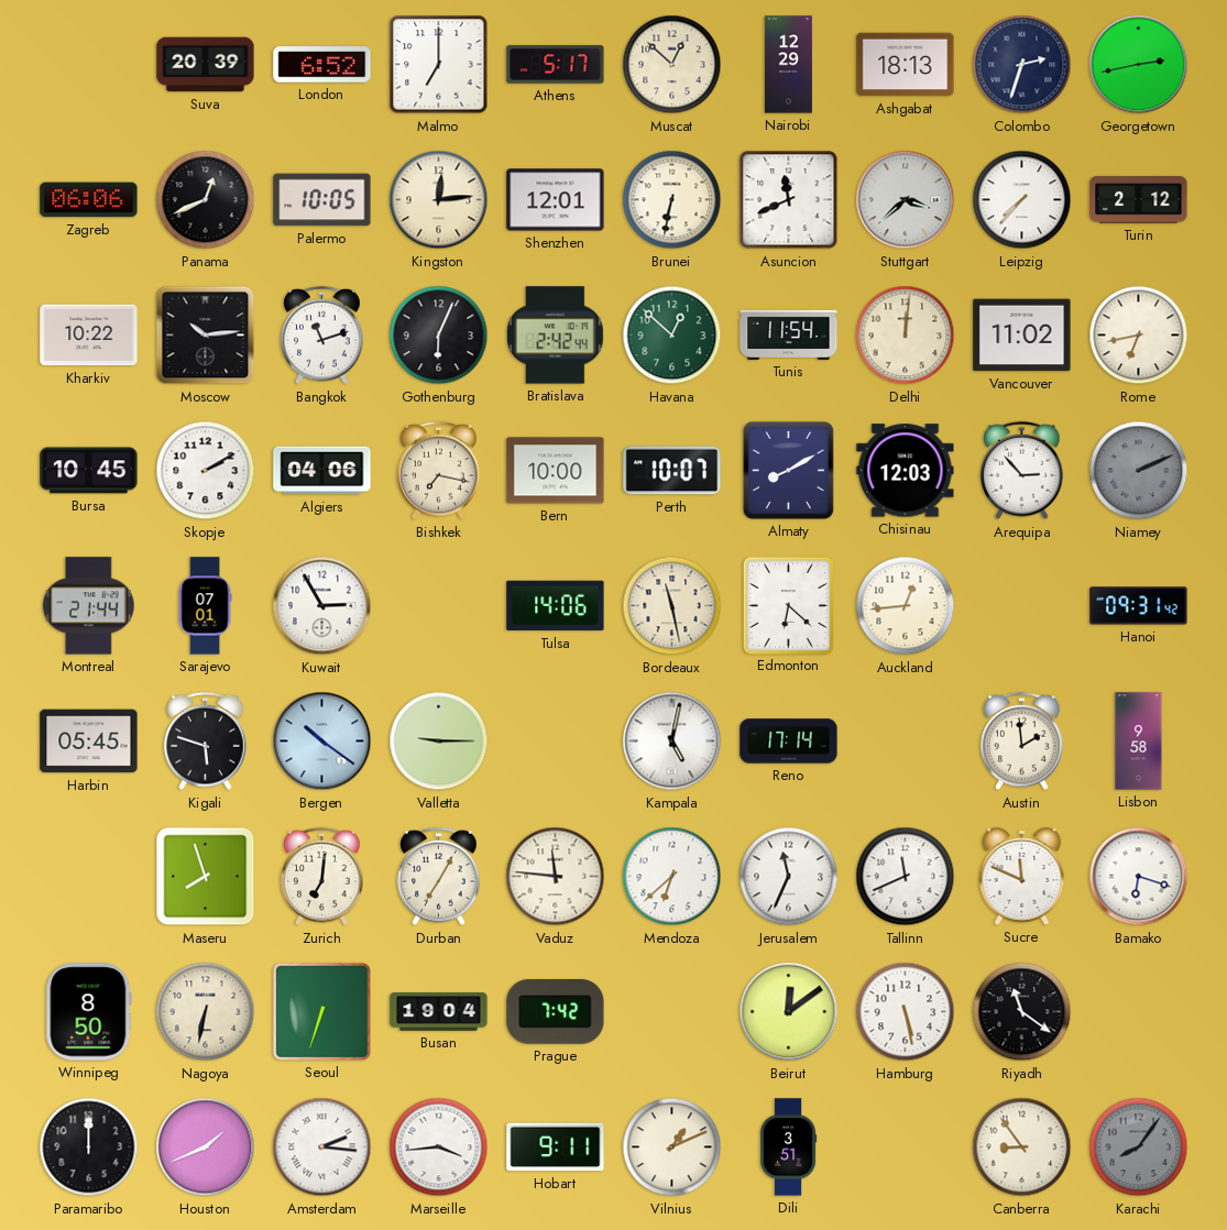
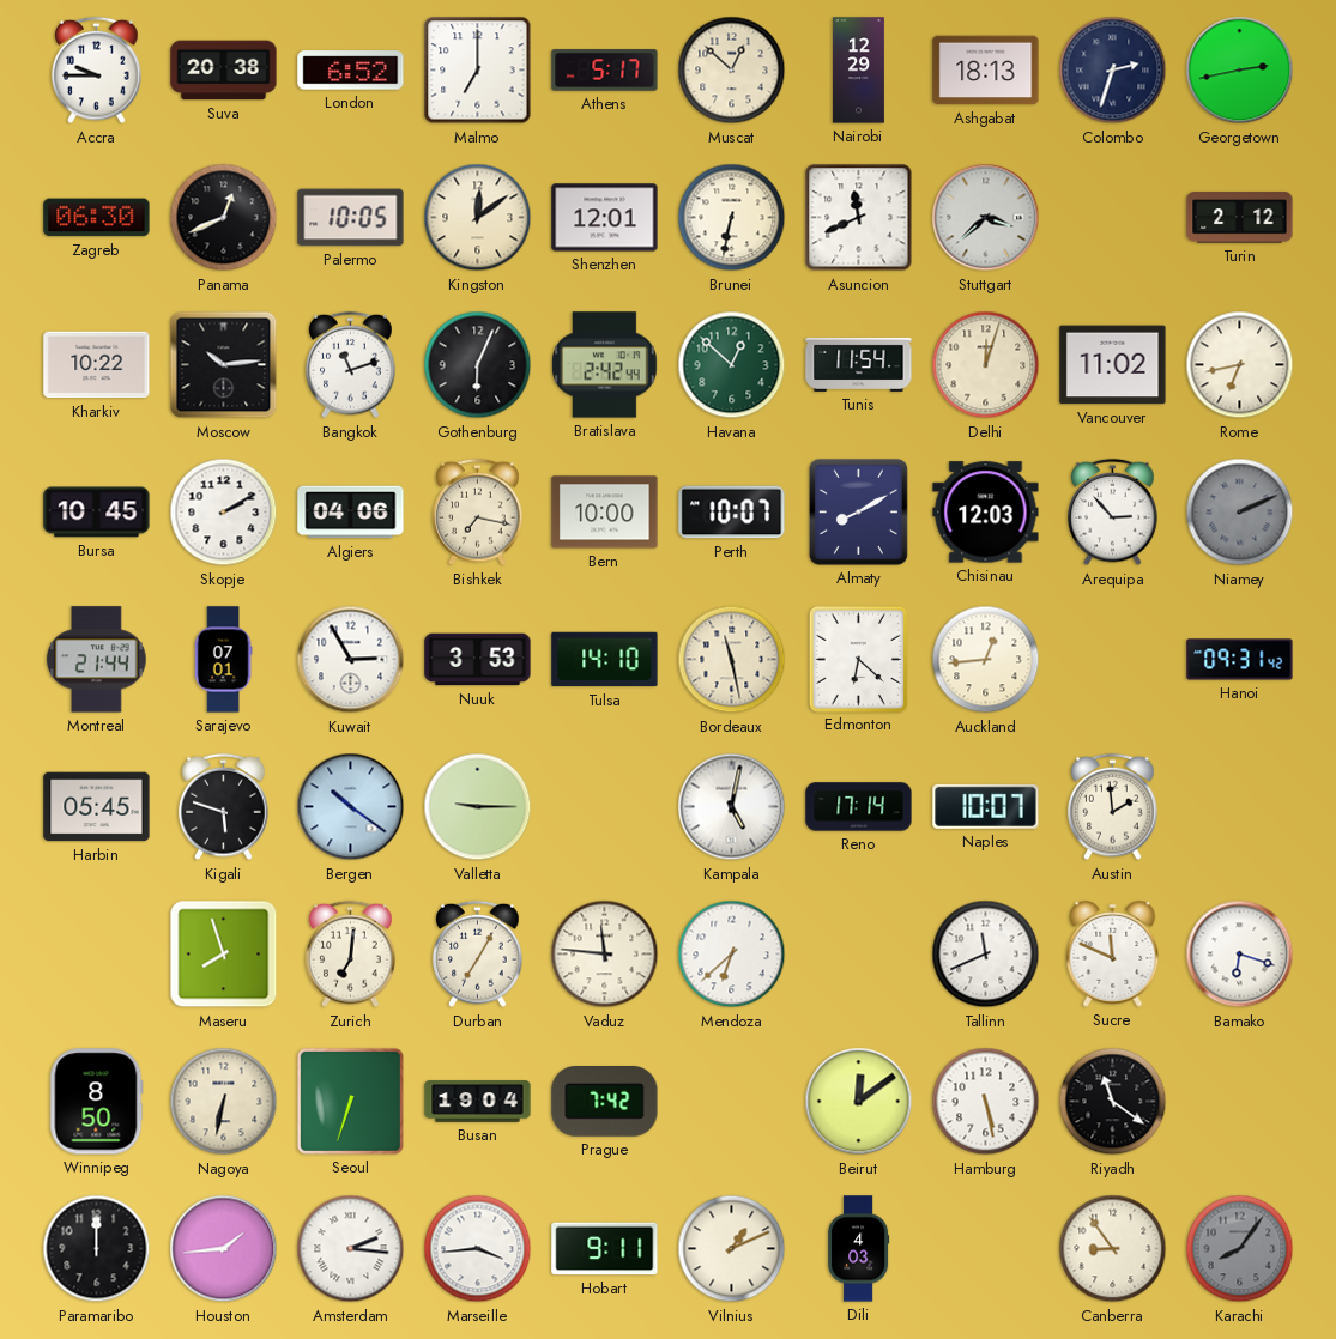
Accra: none -> 9:45 (97, 71)
Suva: 20:39 -> 20:38 (224, 71)
Zagreb: 06:06 -> 06:30 (97, 218)
Kingston: 12:14 -> 12:09 (478, 218)
Leipzig: 7:37 -> none (1022, 200)
Delhi: 12:01 -> 12:03 (986, 365)
Nuuk: none -> 3:53 (478, 660)
Tulsa: 14:06 -> 14:10 (605, 660)
Naples: none -> 10:07 (986, 806)
Lisbon: 9:58 -> none (1139, 742)
Jerusalem: 11:34 -> none (789, 877)
Houston: 1:41 -> 1:44 (224, 1249)
Dili: 3:51 -> 4:03 (859, 1249)
